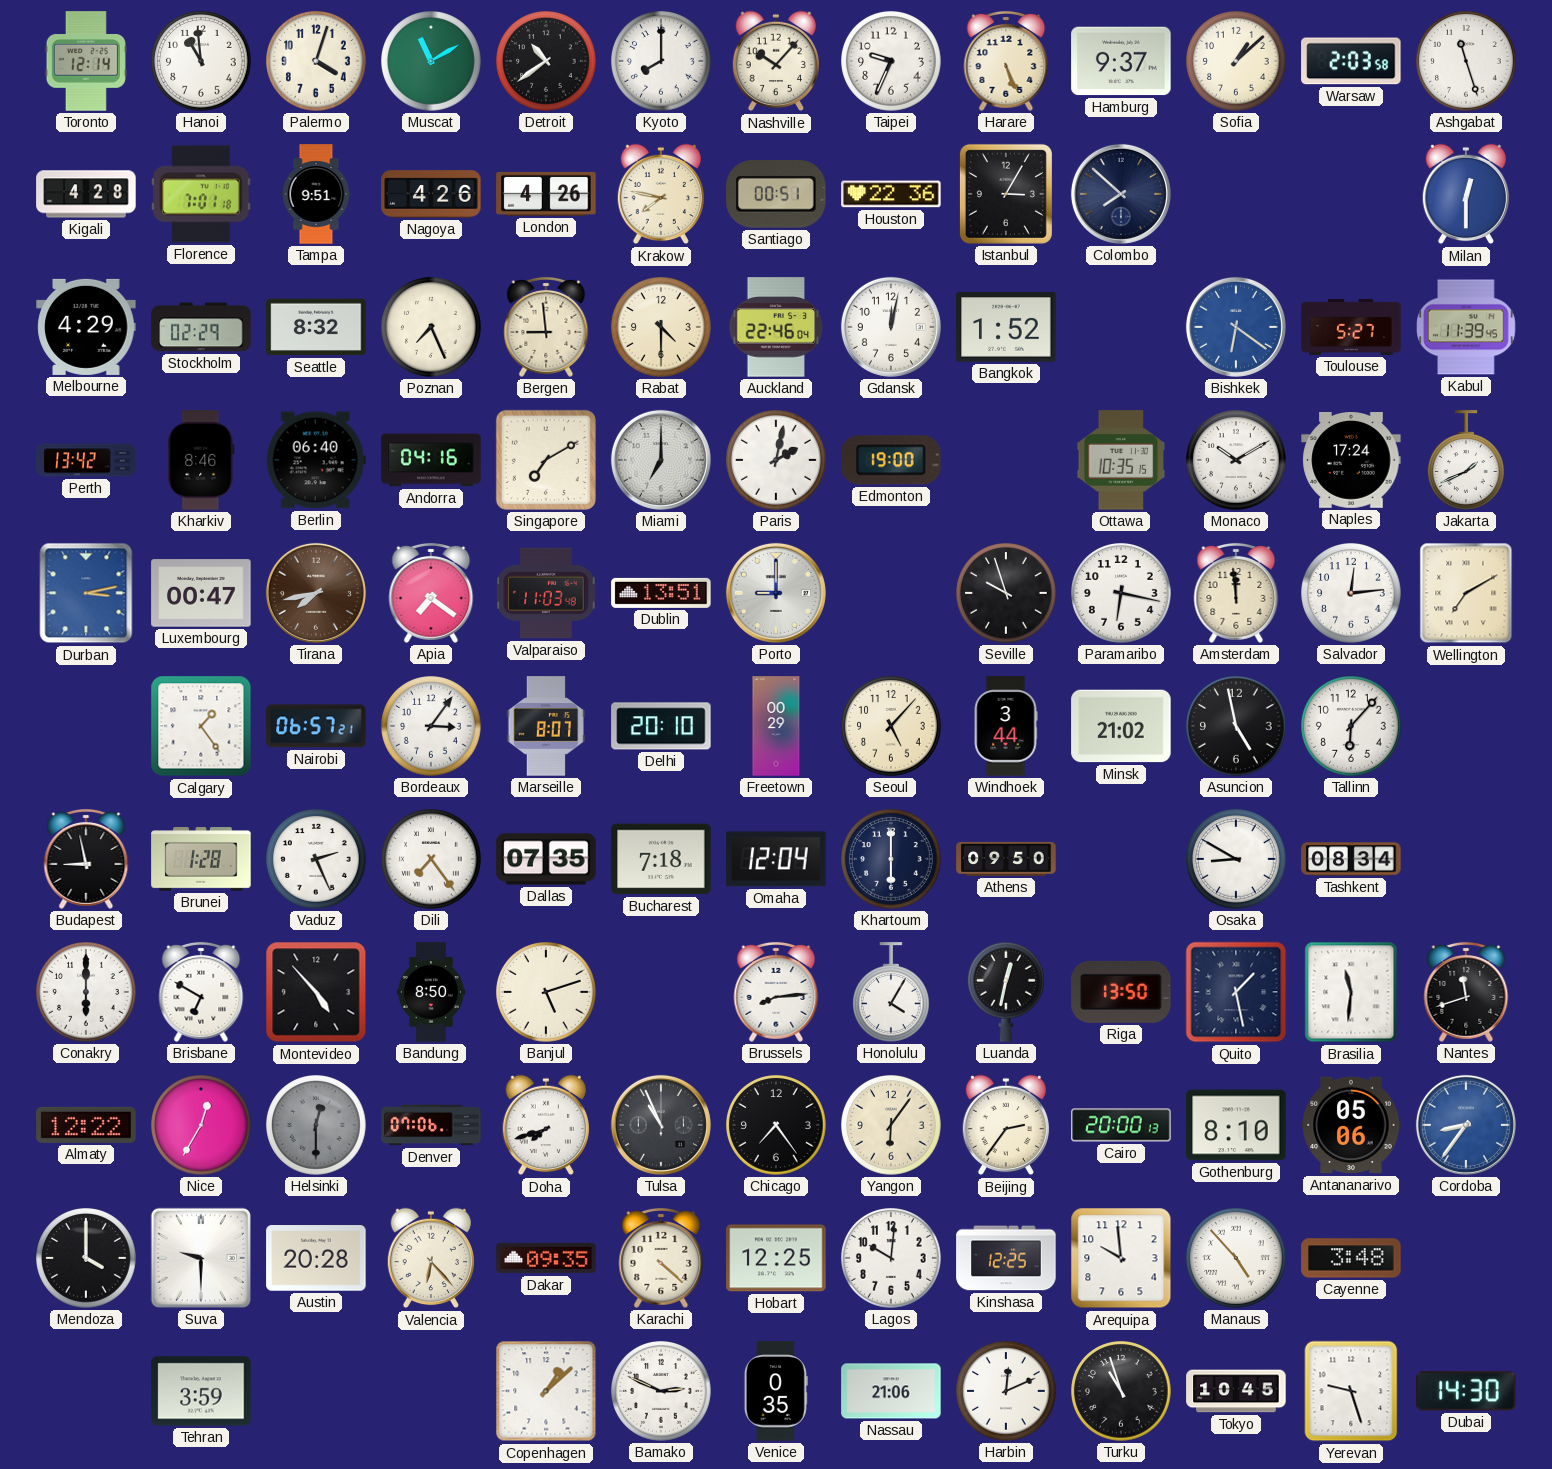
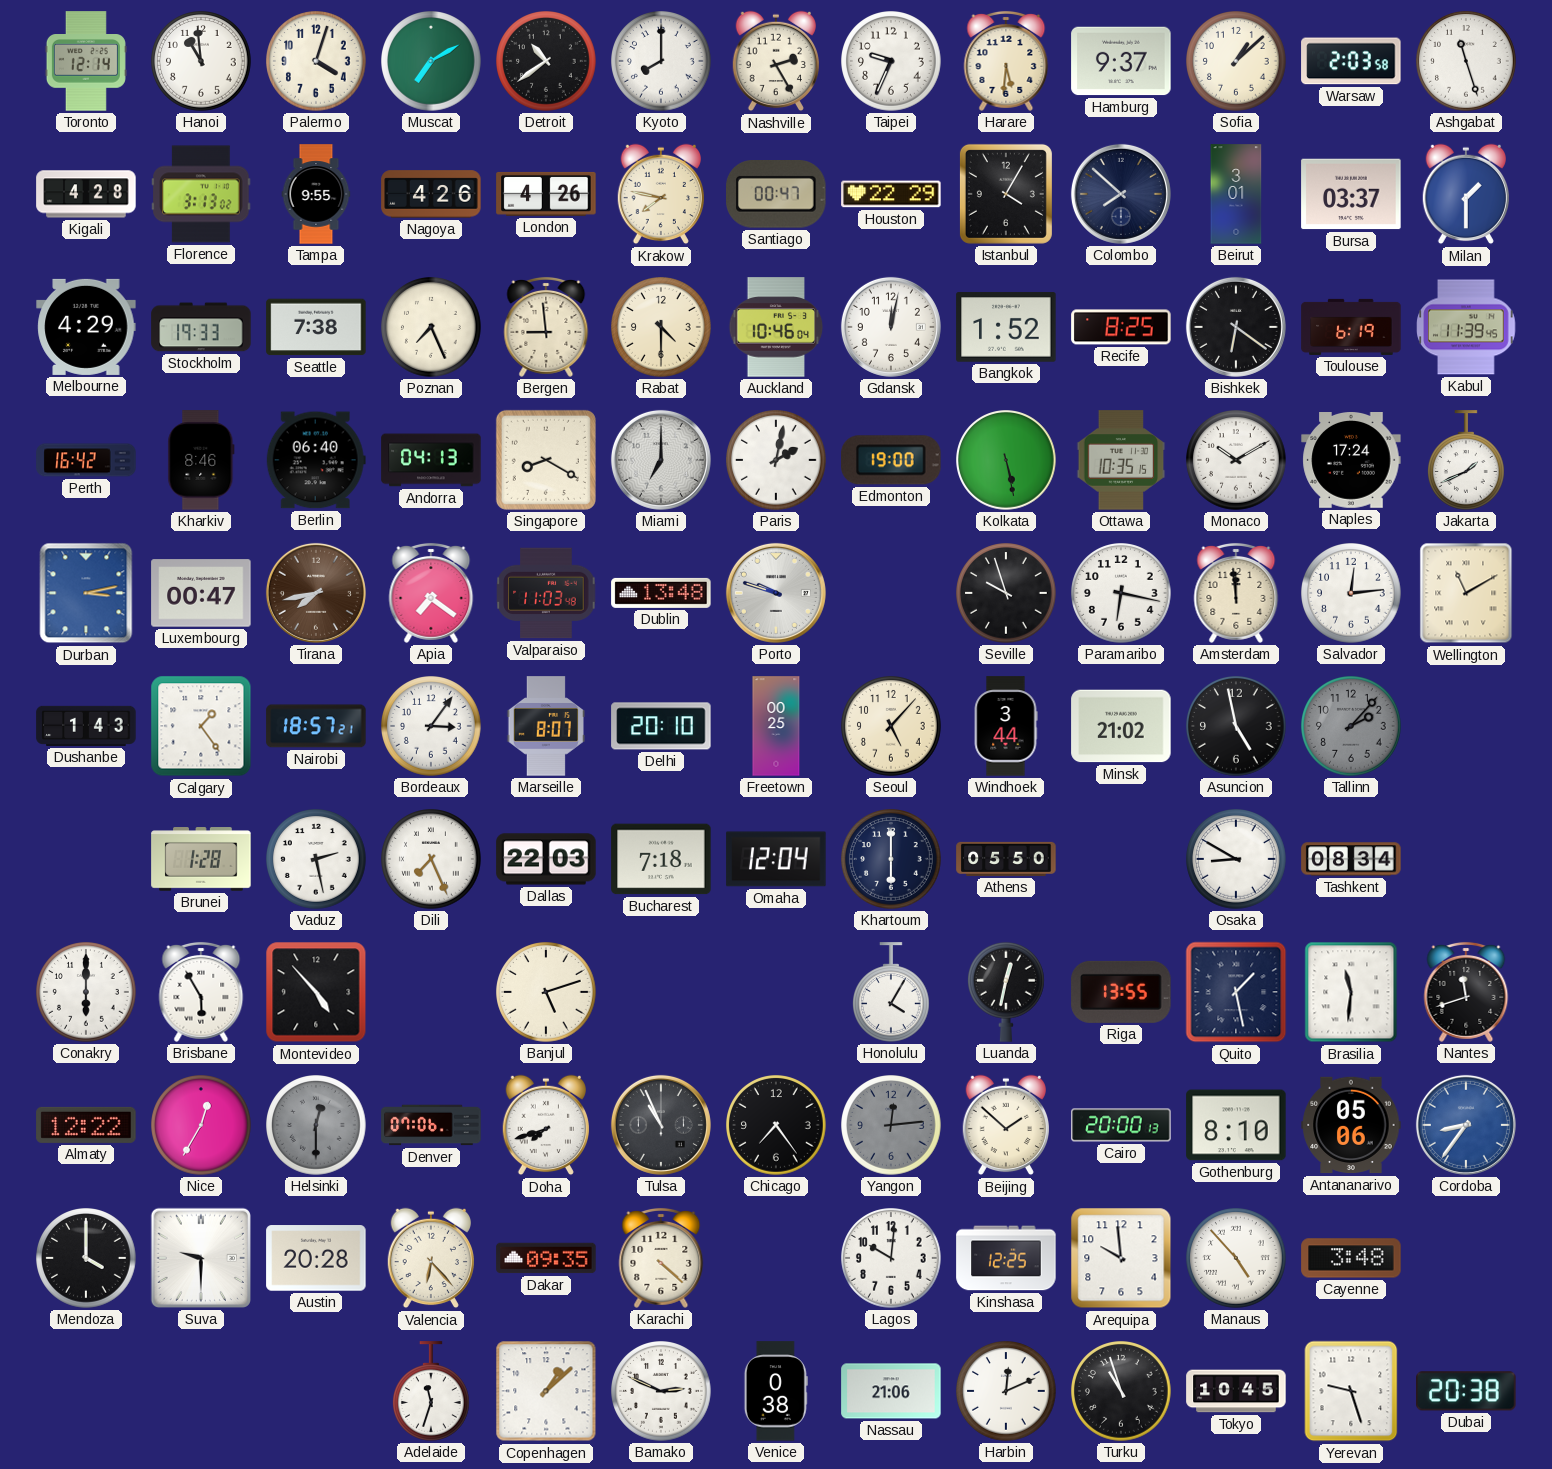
Muscat: 11:10 -> 7:10 (432, 62)
Nashville: 10:07 -> 2:25 (775, 61)
Harare: 5:26 -> 5:31 (1006, 61)
Florence: 7:01 -> 3:13 (201, 194)
Tampa: 9:51 -> 9:55 (316, 194)
Santiago: 00:51 -> 00:47 (776, 195)
Houston: 22:36 -> 22:29 (891, 194)
Istanbul: 3:05 -> 4:05 (1006, 194)
Beirut: none -> 3:01 (1236, 194)
Bursa: none -> 03:37 (1351, 194)
Milan: 12:30 -> 1:30 (1465, 194)
Stockholm: 02:29 -> 19:33 (201, 327)
Seattle: 8:32 -> 7:38 (316, 327)
Auckland: 22:46 -> 10:46 (776, 327)
Recife: none -> 8:25 (1121, 327)
Bishkek dial: blue -> black (1236, 327)
Toulouse: 5:27 -> 6:19 (1351, 327)
Perth: 13:42 -> 16:42 (86, 460)
Andorra: 04:16 -> 04:13 (431, 460)
Singapore: 7:10 -> 8:20 (546, 460)
Kolkata: none -> 5:28 (1007, 461)
Dublin: 13:51 -> 13:48 (661, 593)
Porto: 9:00 -> 9:48 (776, 593)
Wellington: 7:10 -> 11:10 (1466, 593)
Dushanbe: none -> 1:43 (86, 726)
Nairobi: 06:57 -> 18:57 (316, 726)
Freetown: 00:29 -> 00:25 (776, 726)
Tallinn: 6:07 -> 2:07 (1352, 727)
Tallinn dial: white -> grey (1352, 727)
Budapest: 8:58 -> none (86, 859)
Vaduz: 2:26 -> 2:28 (317, 860)
Dili: 7:24 -> 7:26 (432, 860)
Dallas: 07:35 -> 22:03 (546, 859)
Athens: 09:50 -> 05:50 (1006, 859)
Brisbane: 6:50 -> 5:55 (201, 992)
Bandung: 8:50 -> none (431, 992)
Brussels: 8:14 -> none (776, 992)
Riga: 13:50 -> 13:55 (1121, 992)
Yangon: 6:06 -> 12:14 (892, 1126)
Yangon dial: cream -> grey (892, 1126)
Beijing: 2:36 -> 1:52 (1005, 1125)
Hobart: 12:25 -> none (776, 1258)
Tehran: 3:59 -> none (201, 1391)
Adelaide: none -> 11:33 (432, 1391)
Venice: 0:35 -> 0:38 (776, 1391)
Dubai: 14:30 -> 20:38 (1466, 1391)
